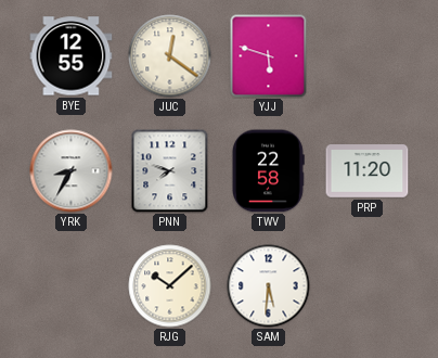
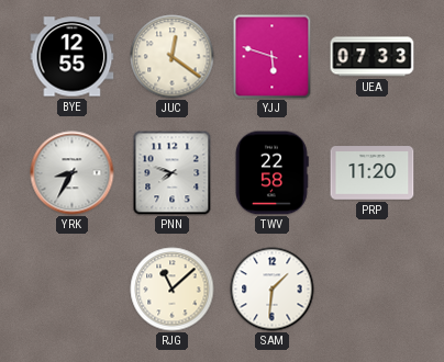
UEA: none -> 07:33 (373, 57)
RJG: 10:08 -> 11:08 (173, 290)
SAM: 5:31 -> 1:31 (273, 290)
